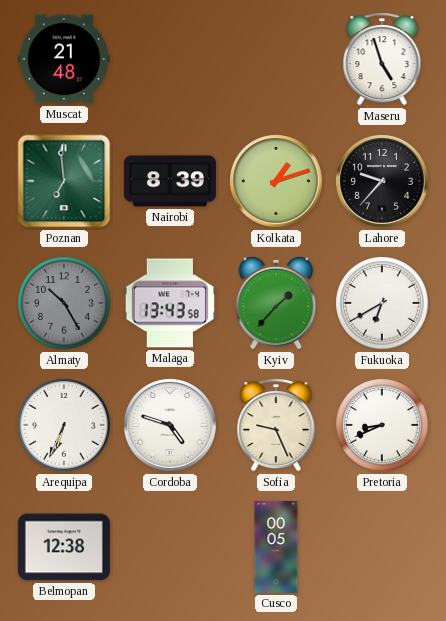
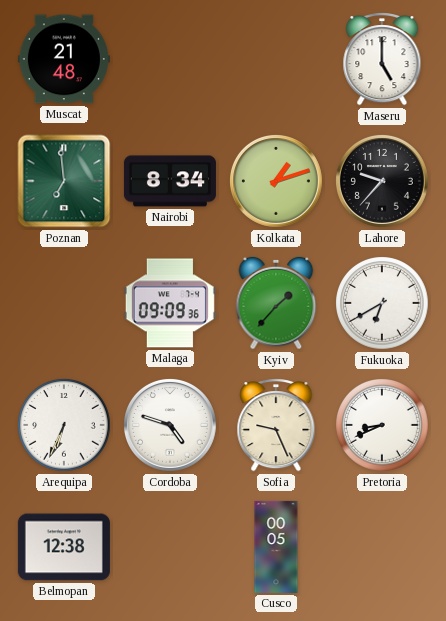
Maseru: 4:57 -> 5:00 (382, 60)
Nairobi: 8:39 -> 8:34 (170, 181)
Almaty: 10:25 -> none (64, 303)
Malaga: 13:43 -> 09:09 (170, 303)
